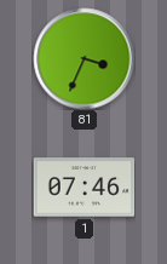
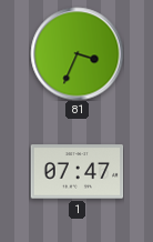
1: 07:46 -> 07:47 (76, 172)
